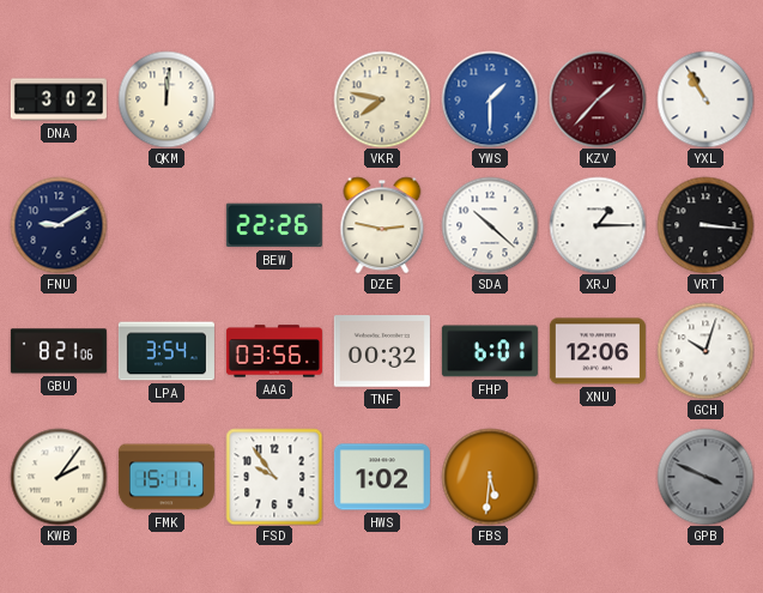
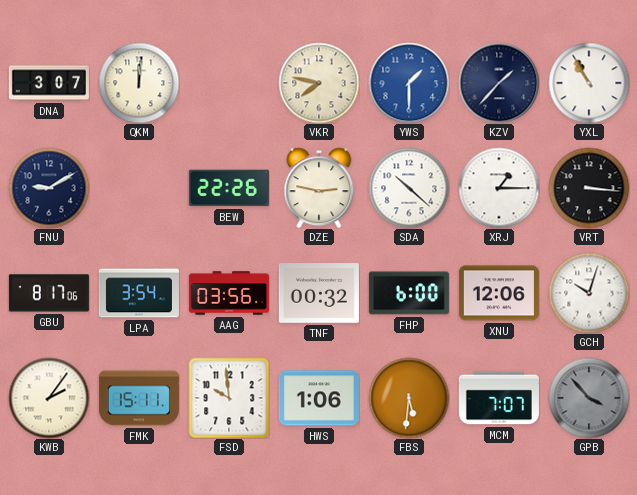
DNA: 3:02 -> 3:07 (49, 83)
KZV dial: burgundy -> navy (499, 83)
GBU: 8:21 -> 8:17 (49, 293)
FHP: 6:01 -> 6:00 (409, 293)
FSD: 9:54 -> 9:59 (229, 398)
HWS: 1:02 -> 1:06 (319, 398)
MCM: none -> 7:07 (499, 398)
GPB: 3:49 -> 3:53 (589, 398)
